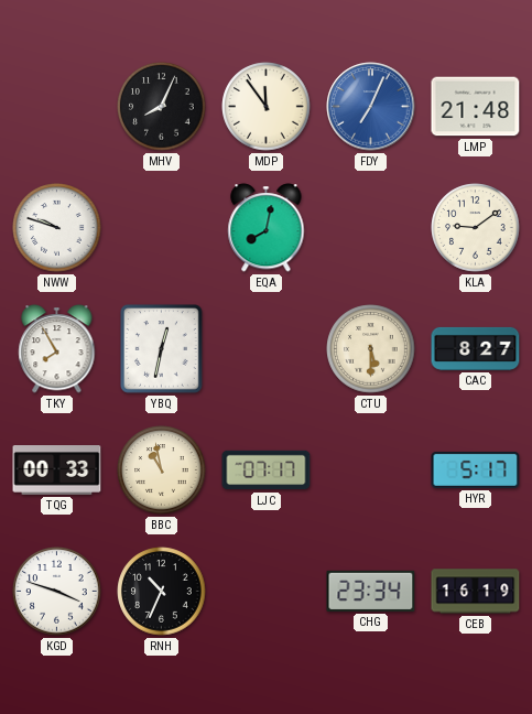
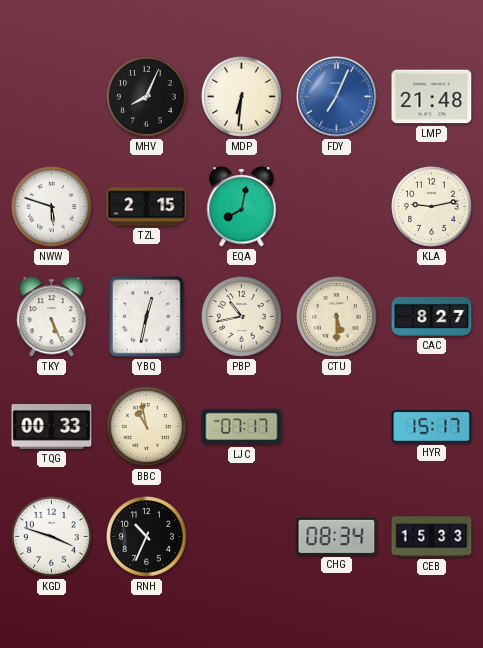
MDP: 11:54 -> 6:31 (242, 97)
NWW: 9:48 -> 5:48 (52, 207)
TZL: none -> 2:15 (147, 207)
KLA: 9:09 -> 9:13 (432, 207)
TKY: 7:55 -> 5:26 (52, 317)
PBP: none -> 10:43 (242, 317)
HYR: 5:17 -> 15:17 (432, 426)
CHG: 23:34 -> 08:34 (337, 536)
CEB: 16:19 -> 15:33 (432, 537)
